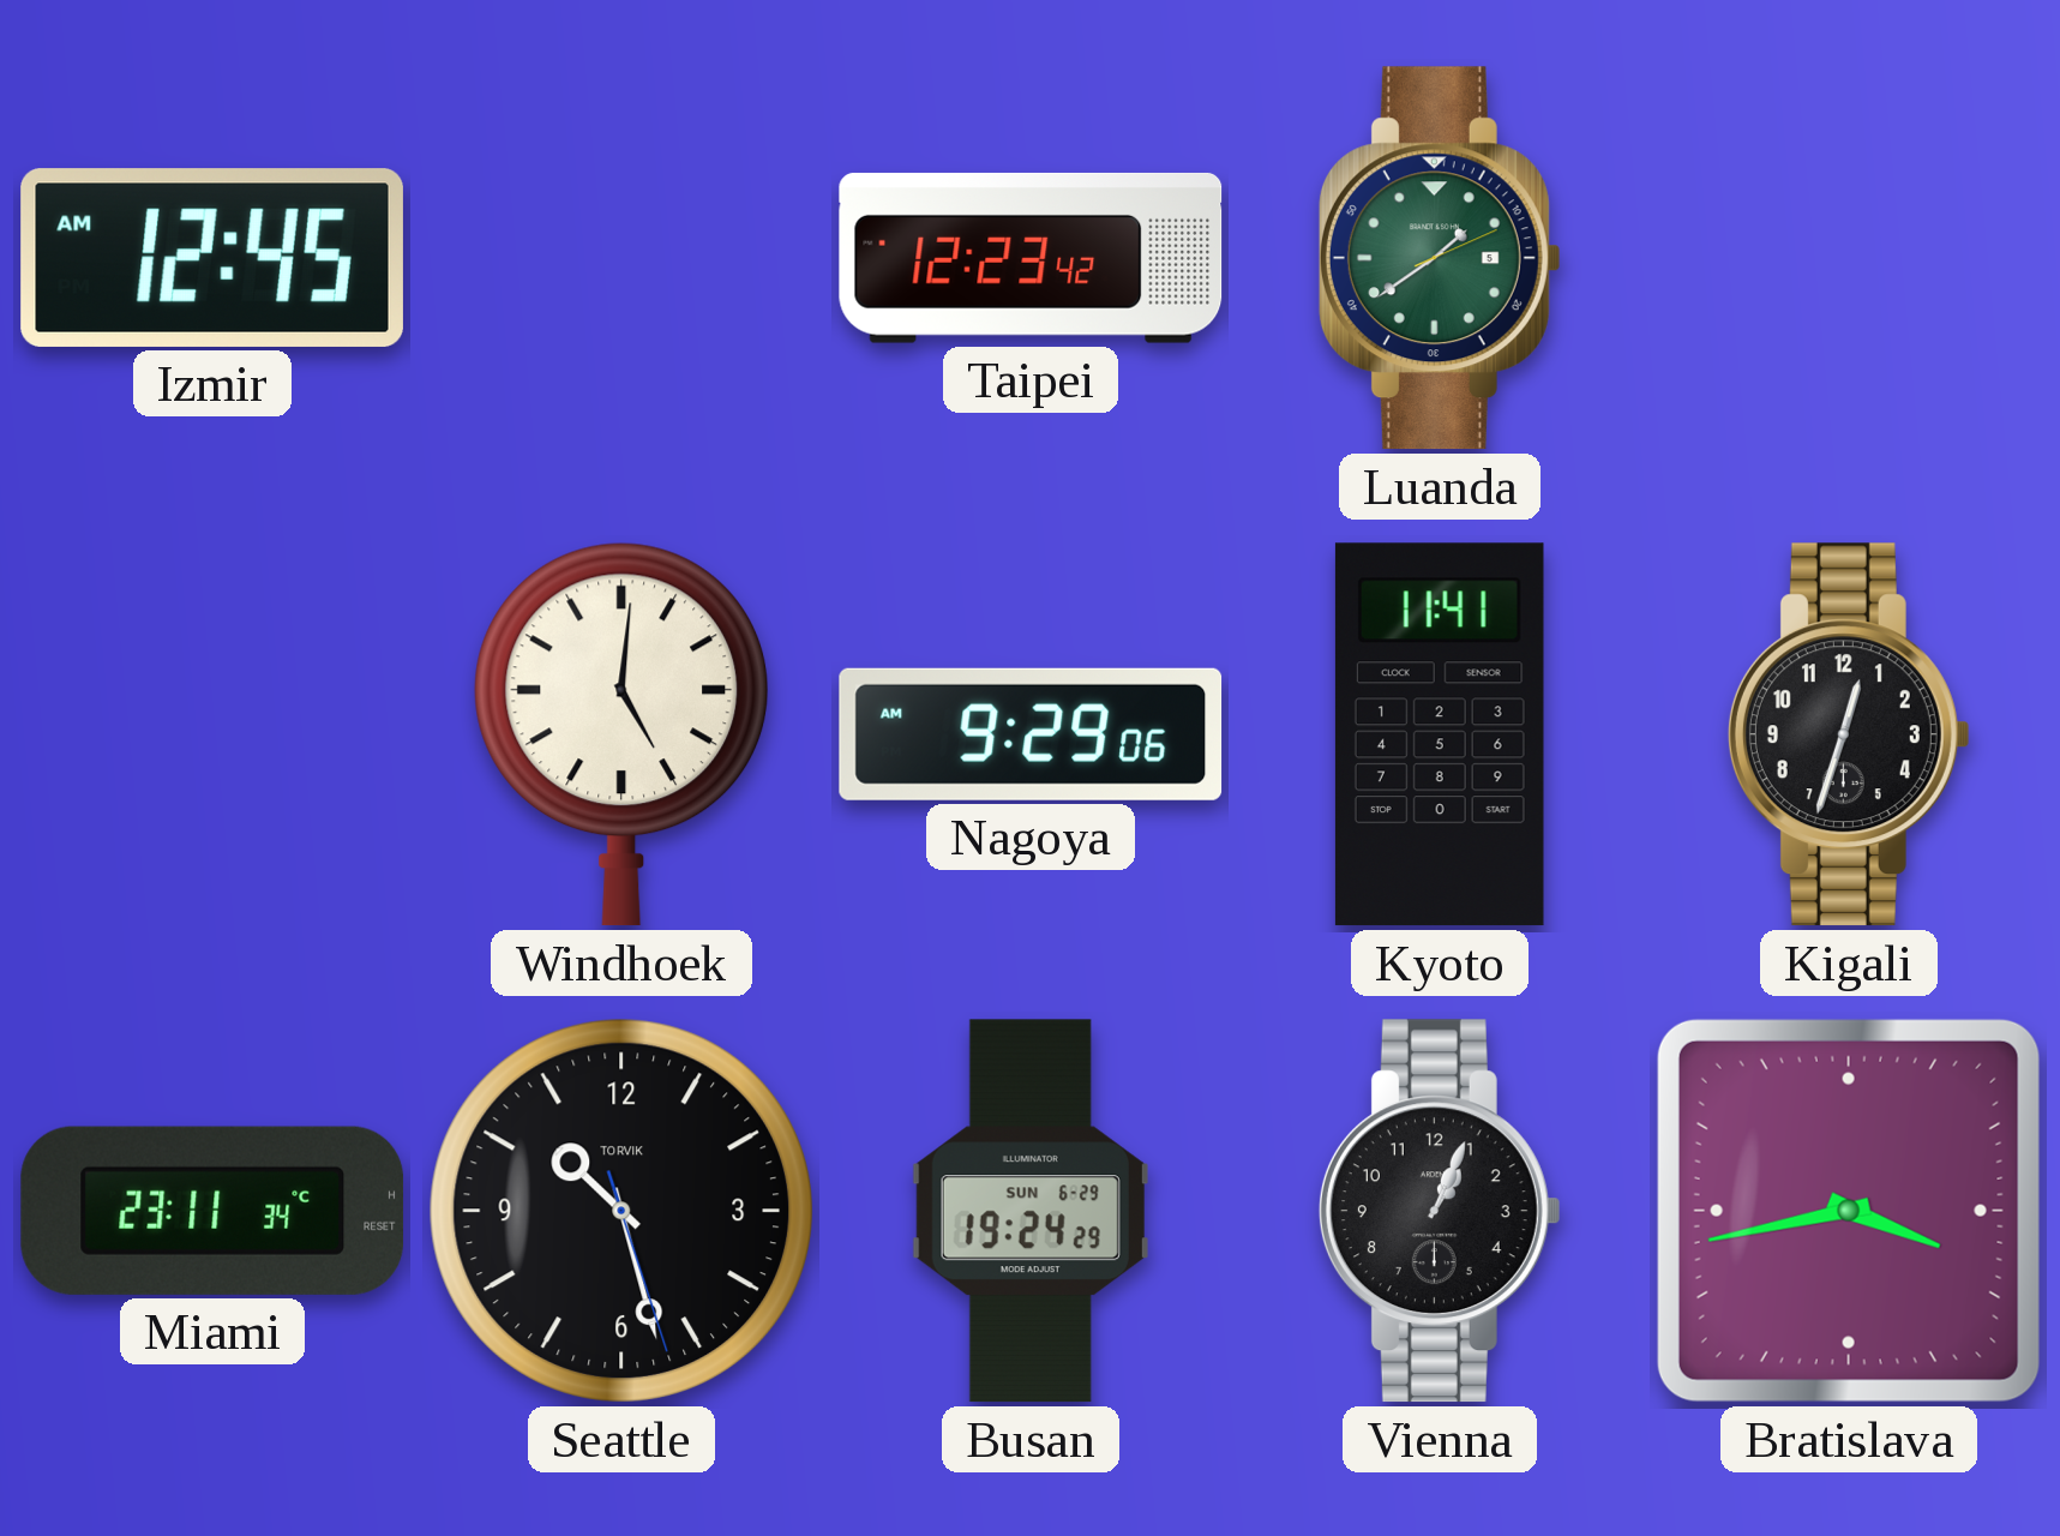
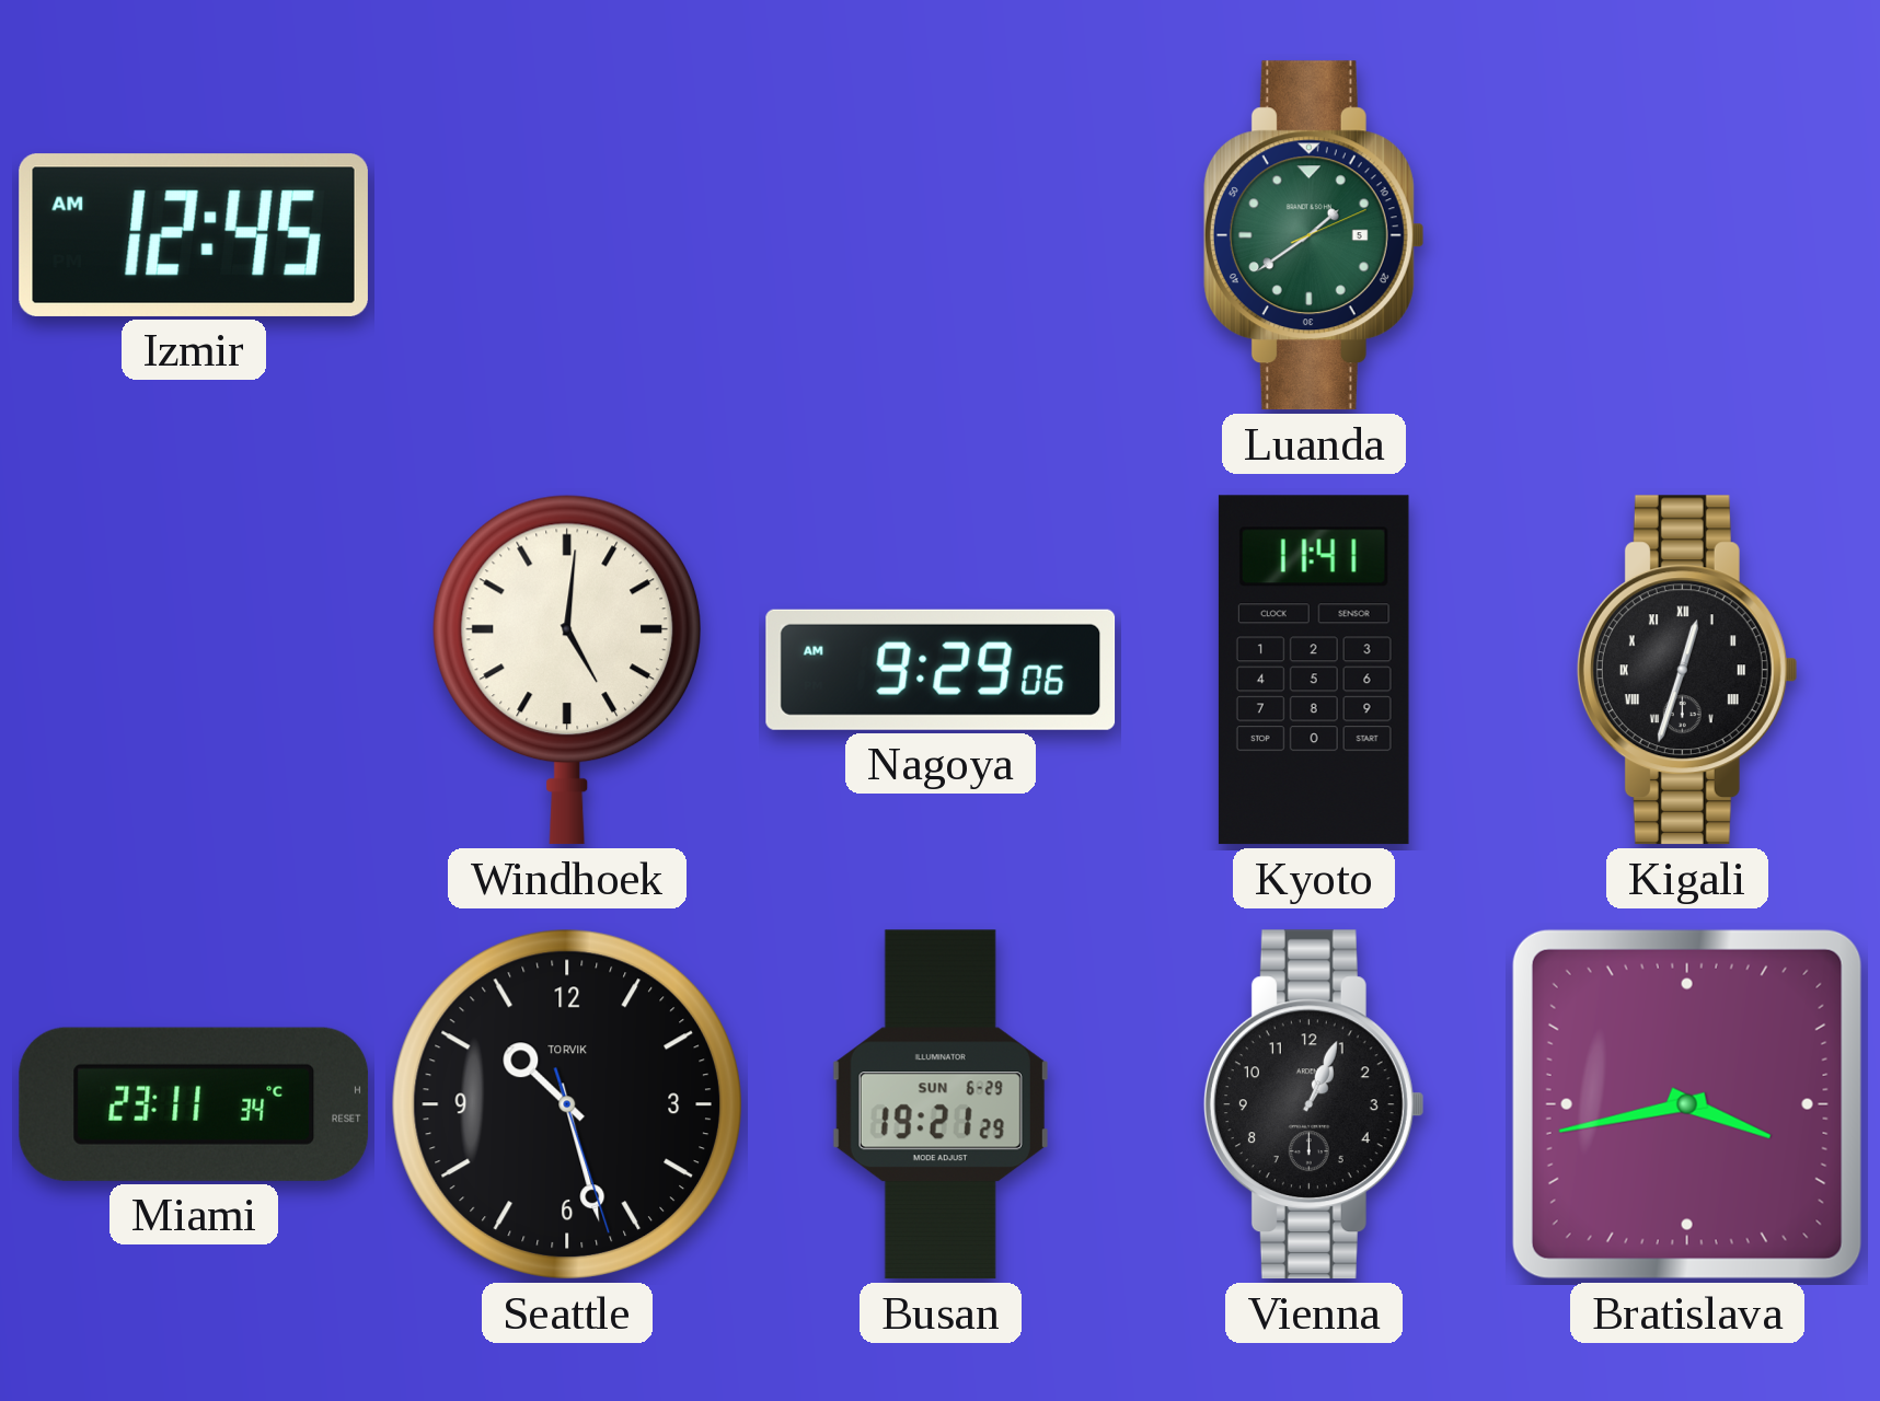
Taipei: 12:23 -> none (1031, 258)
Kigali numerals: Arabic -> Roman (1687, 670)
Busan: 19:24 -> 19:21 (941, 1104)
